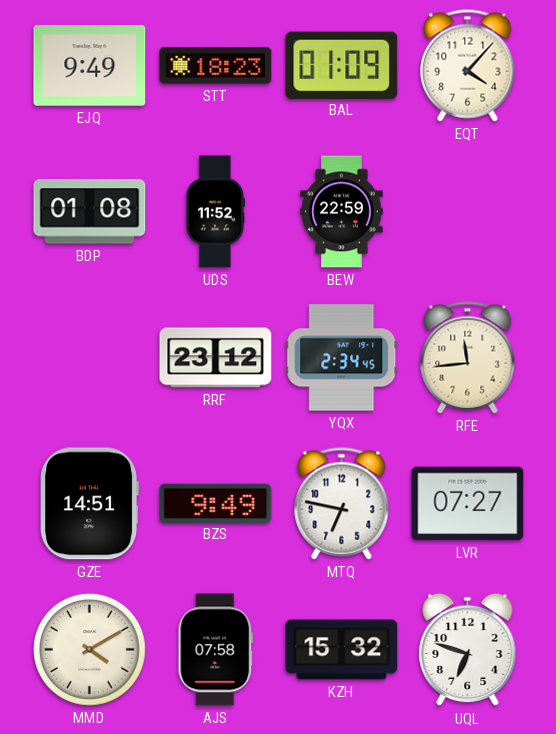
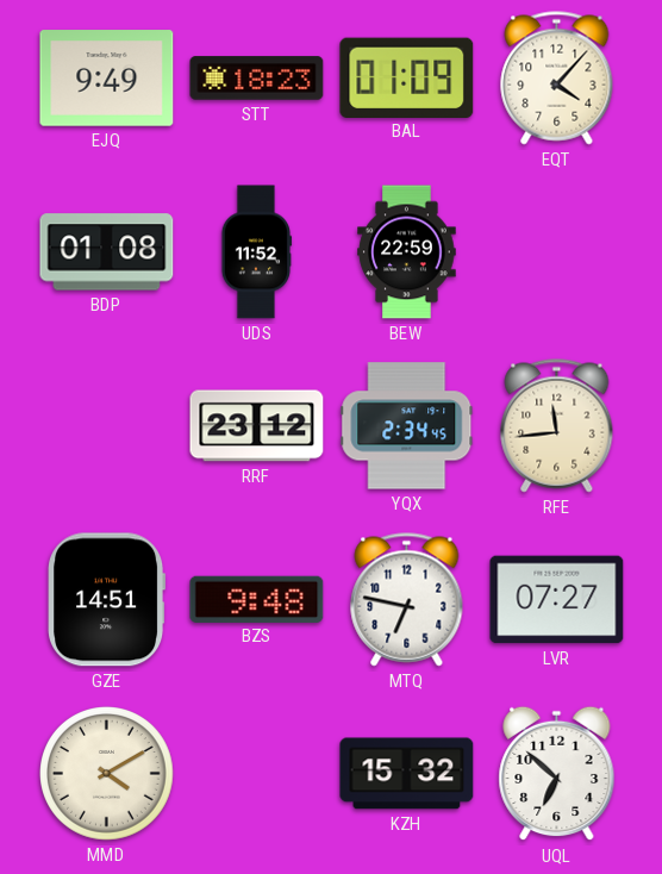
BZS: 9:49 -> 9:48 (257, 599)
AJS: 07:58 -> none (216, 650)
UQL: 6:48 -> 6:52 (557, 774)
